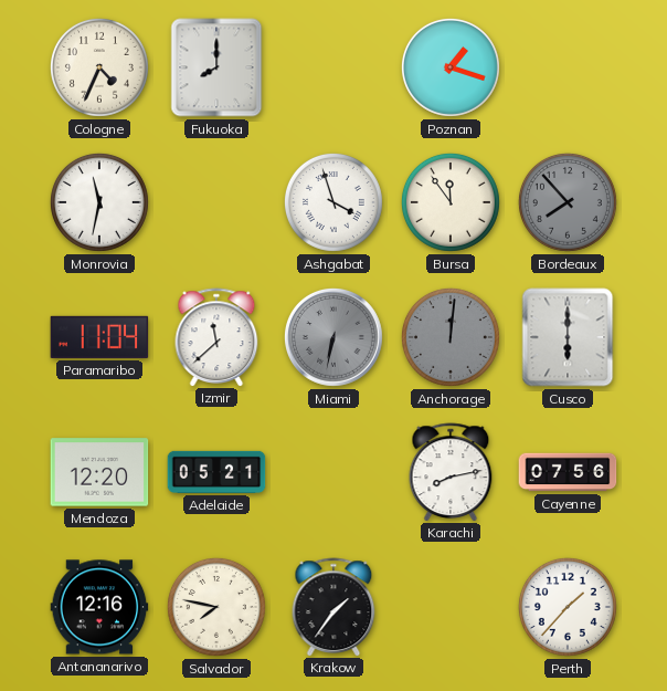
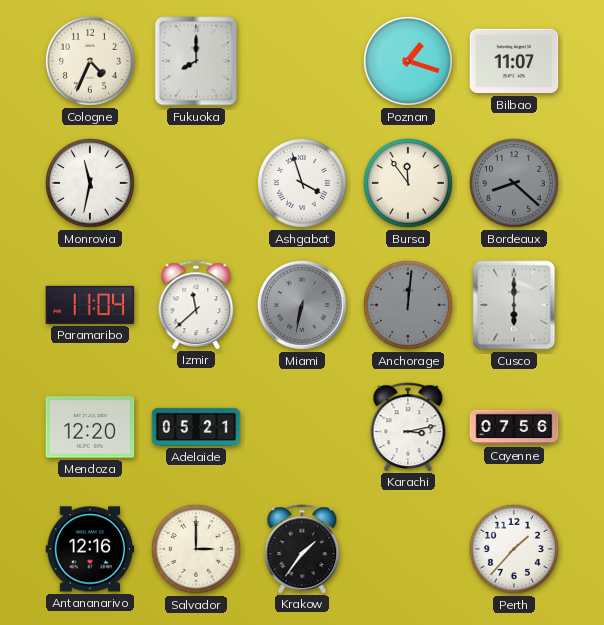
Bilbao: none -> 11:07 (514, 61)
Bordeaux: 7:53 -> 8:22 (514, 183)
Karachi: 8:13 -> 3:13 (408, 427)
Salvador: 7:47 -> 3:00 (196, 549)
